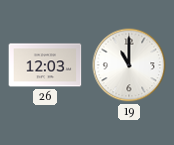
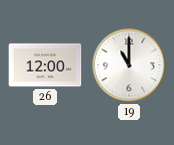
26: 12:03 -> 12:00 (45, 65)
